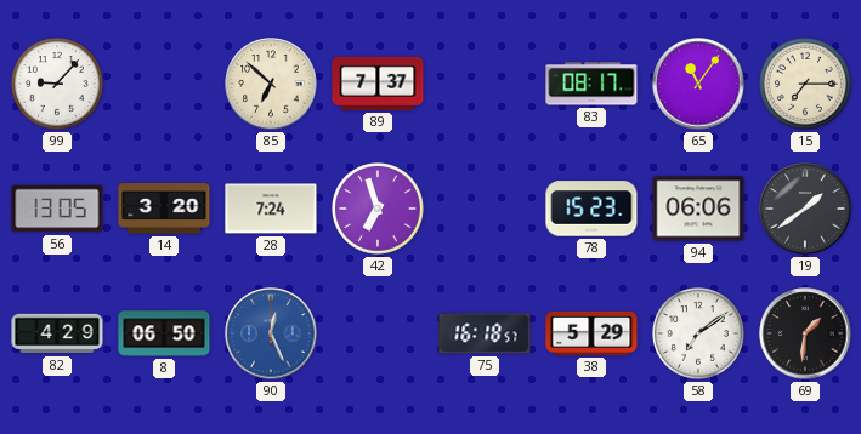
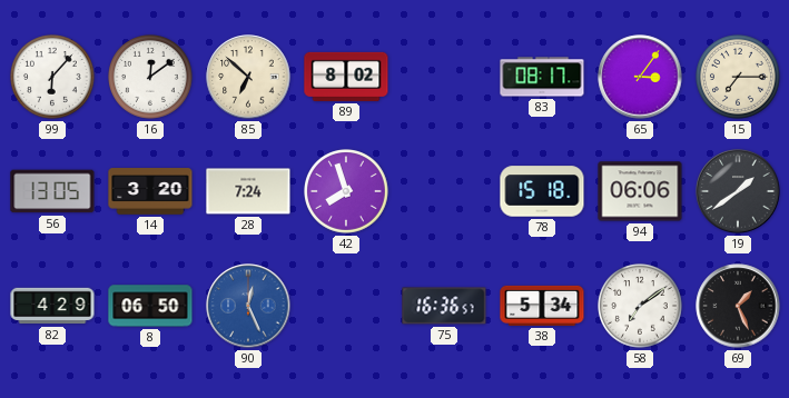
99: 9:07 -> 6:07 (53, 78)
16: none -> 12:09 (151, 78)
89: 7:37 -> 8:02 (346, 77)
65: 11:06 -> 3:06 (640, 77)
42: 6:57 -> 7:57 (347, 192)
78: 15:23 -> 15:18 (542, 191)
75: 16:18 -> 16:36 (444, 306)
38: 5:29 -> 5:34 (542, 306)
69: 1:31 -> 1:26 (738, 306)
